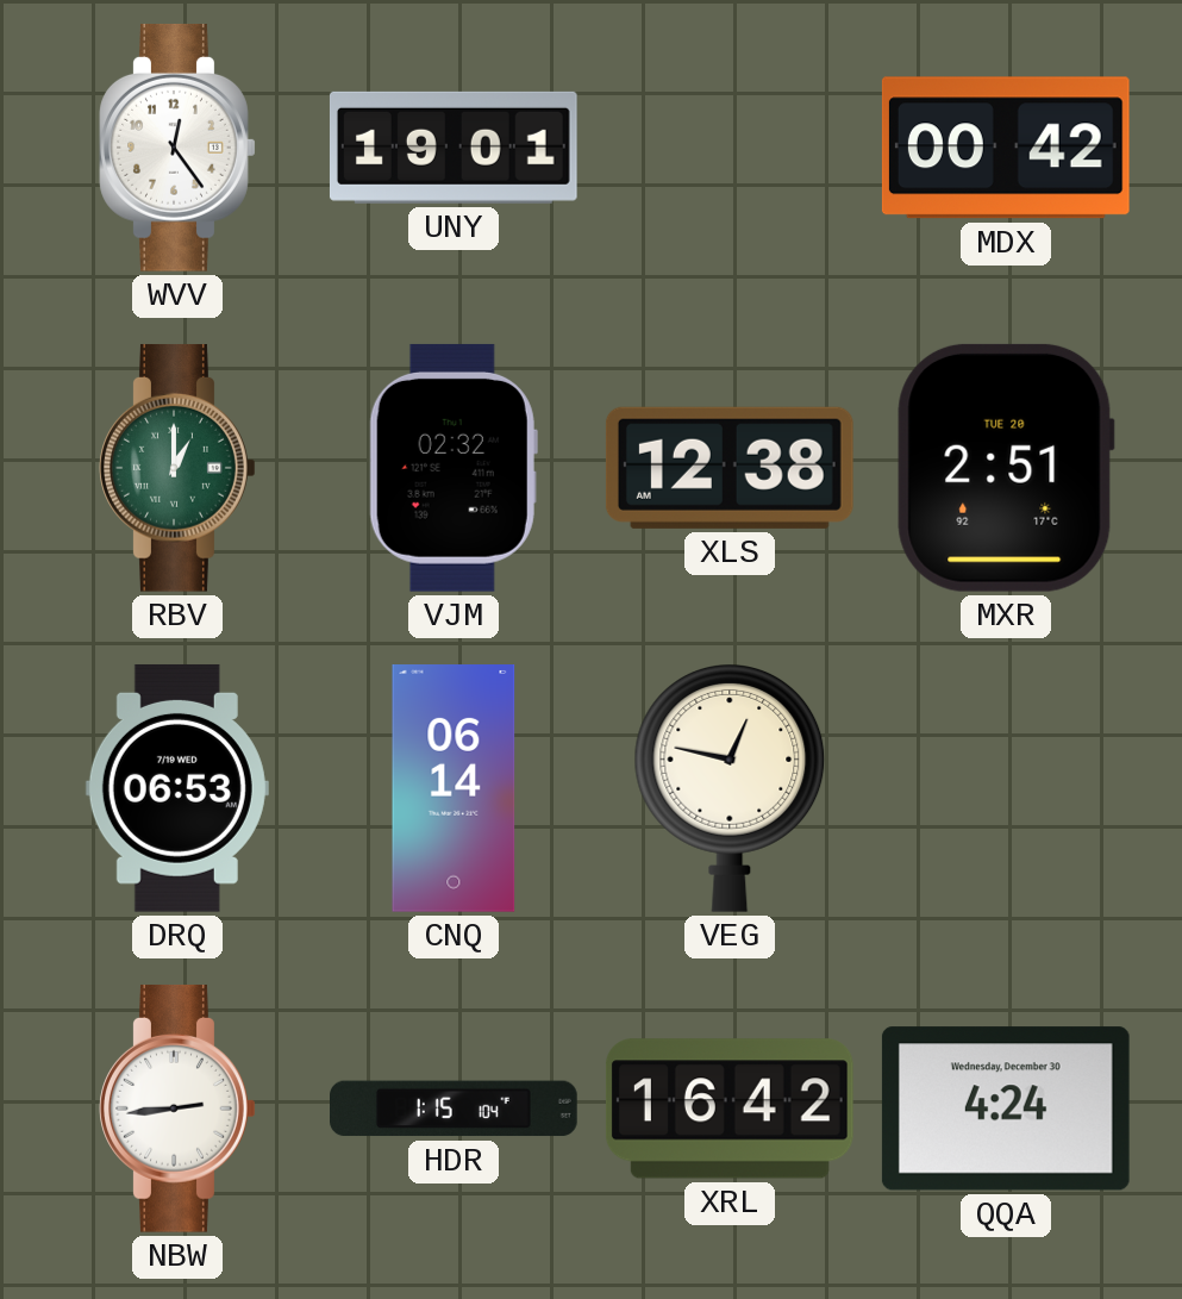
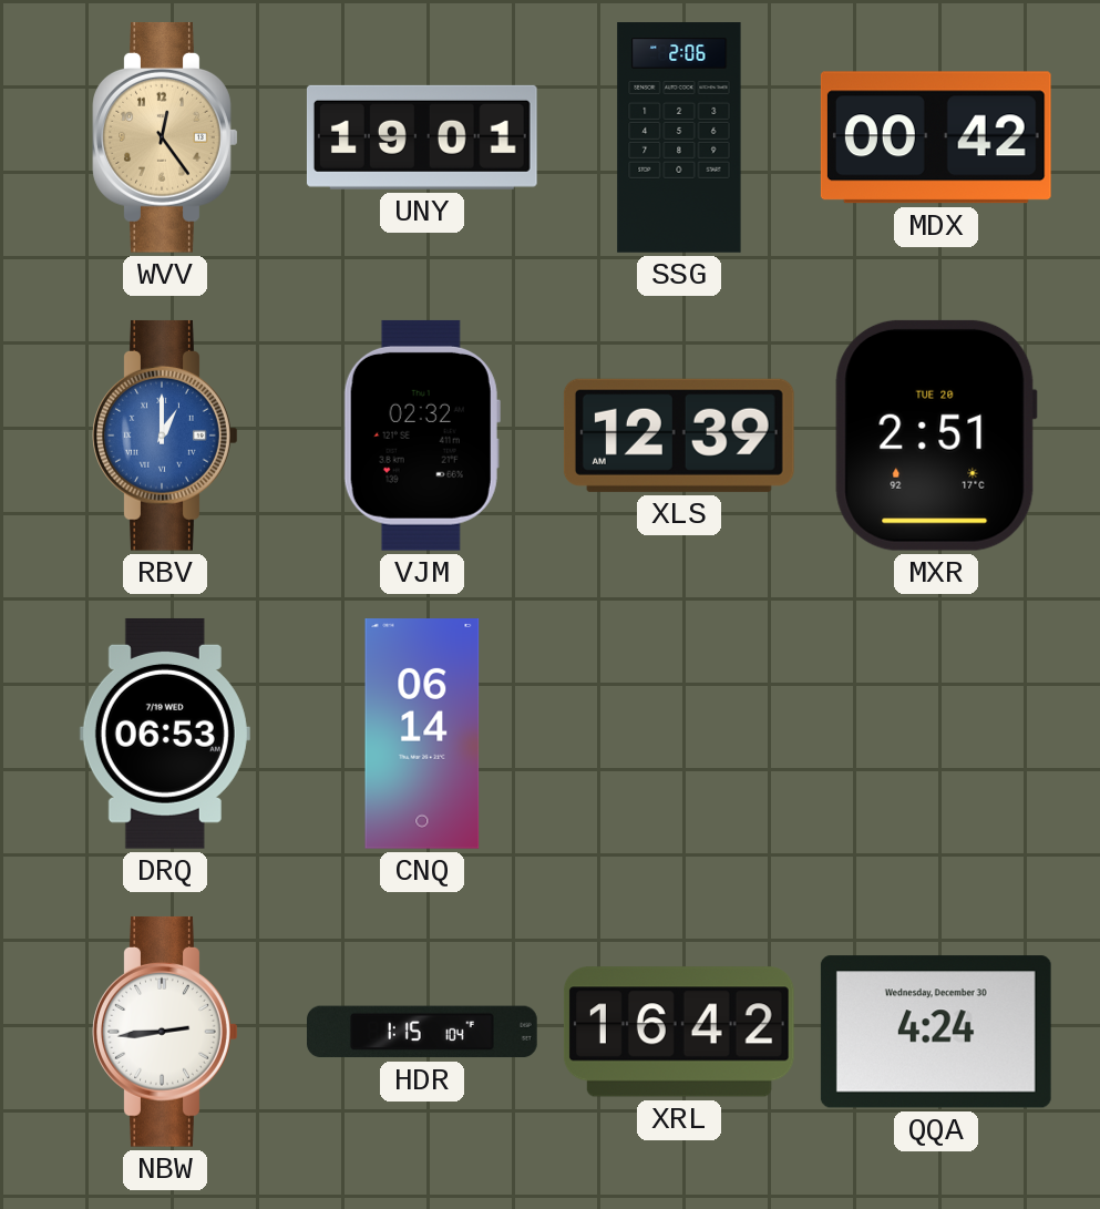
WVV dial: white -> champagne (165, 137)
SSG: none -> 2:06 (679, 137)
RBV dial: green -> blue (165, 436)
XLS: 12:38 -> 12:39 (679, 436)
VEG: 12:47 -> none (730, 788)
